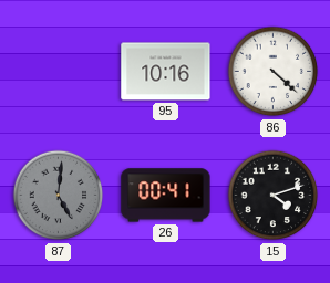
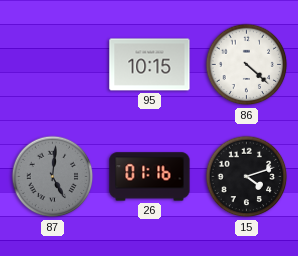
95: 10:16 -> 10:15 (150, 65)
26: 00:41 -> 01:16 (150, 177)
